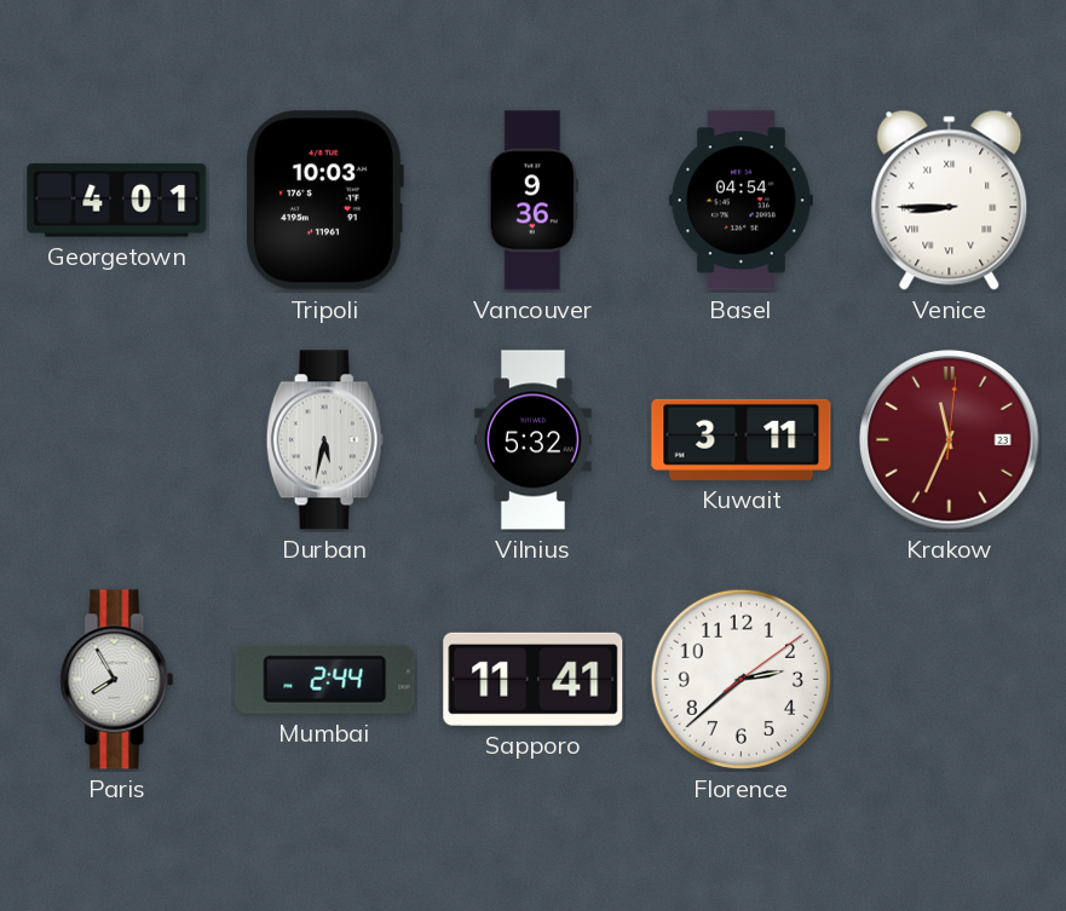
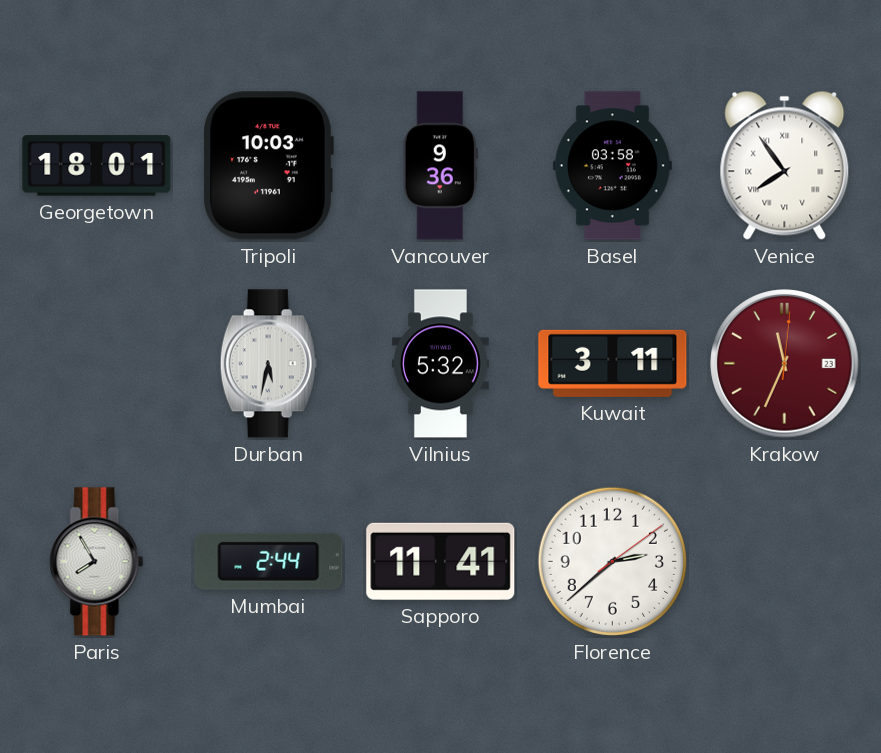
Georgetown: 4:01 -> 18:01 (97, 166)
Basel: 04:54 -> 03:58 (612, 166)
Venice: 8:45 -> 7:54 (785, 165)
